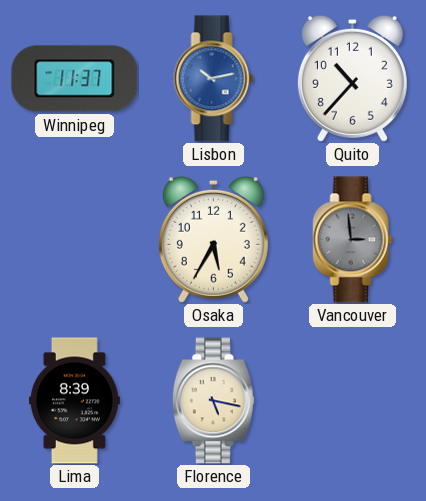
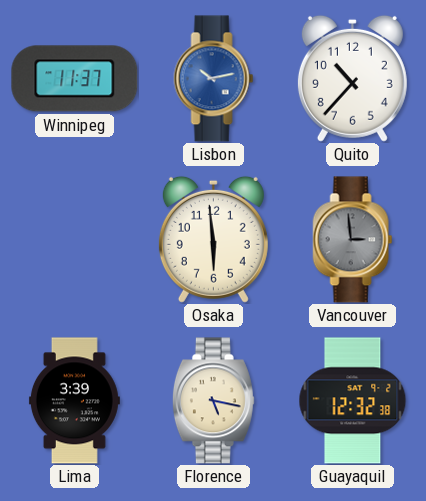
Osaka: 5:35 -> 5:59 (213, 239)
Lima: 8:39 -> 3:39 (74, 401)
Guayaquil: none -> 12:32 (353, 401)
